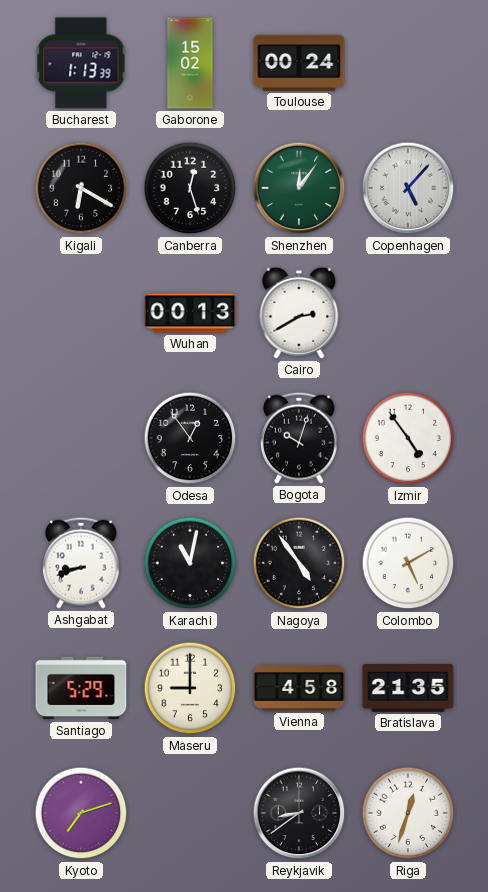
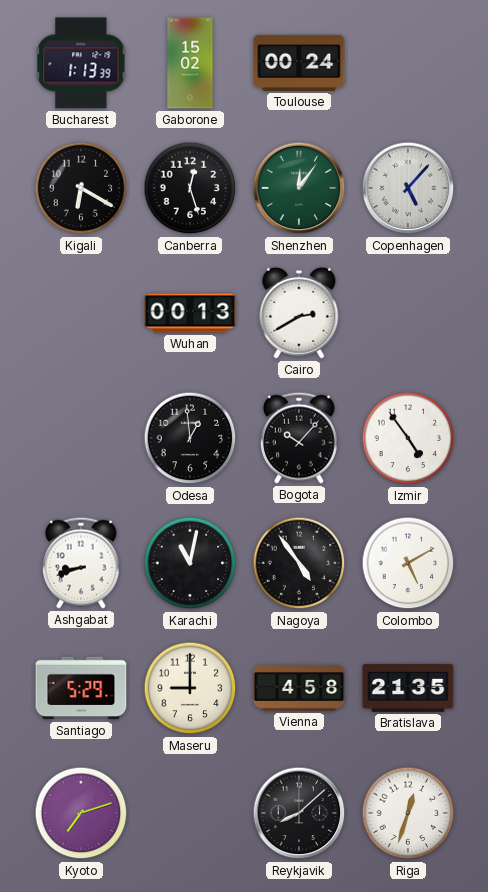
Odesa: 12:54 -> 12:59 (190, 438)
Bogota: 10:03 -> 10:07 (300, 438)
Reykjavik: 8:39 -> 8:08 (299, 813)
